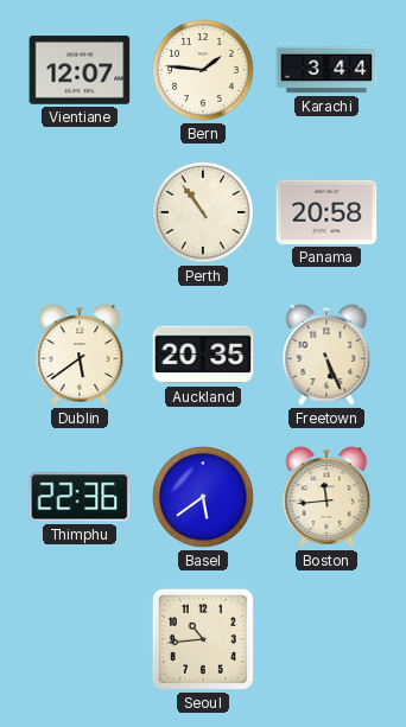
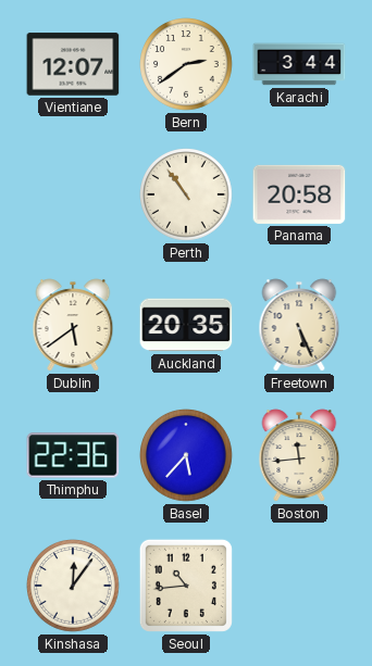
Bern: 1:46 -> 2:39 (186, 64)
Basel: 5:39 -> 5:37 (186, 455)
Kinshasa: none -> 12:06 (73, 586)
